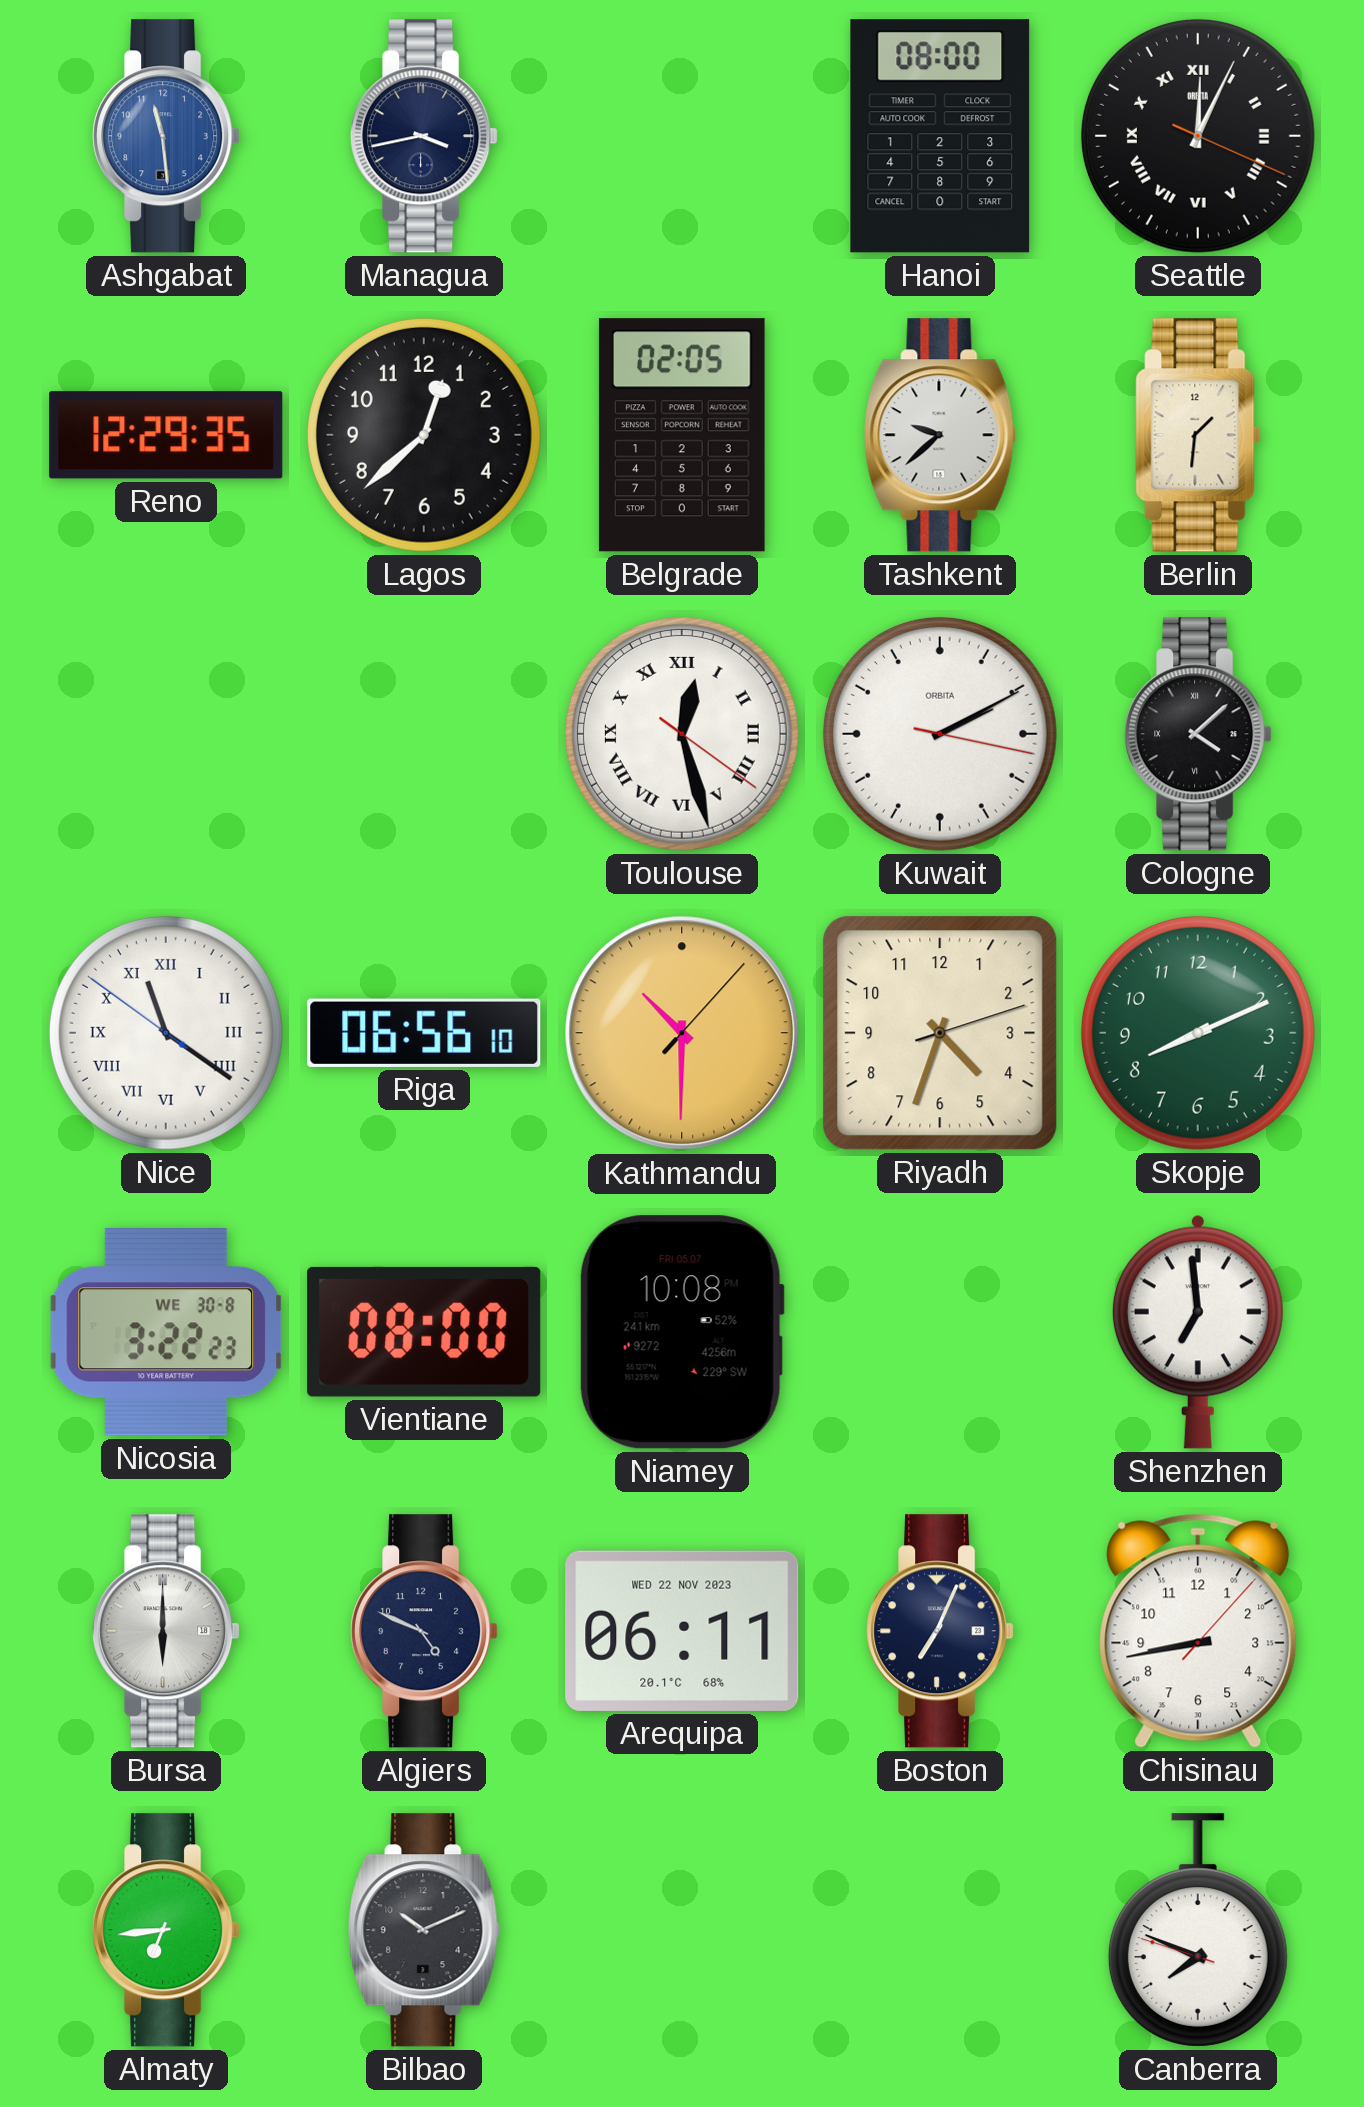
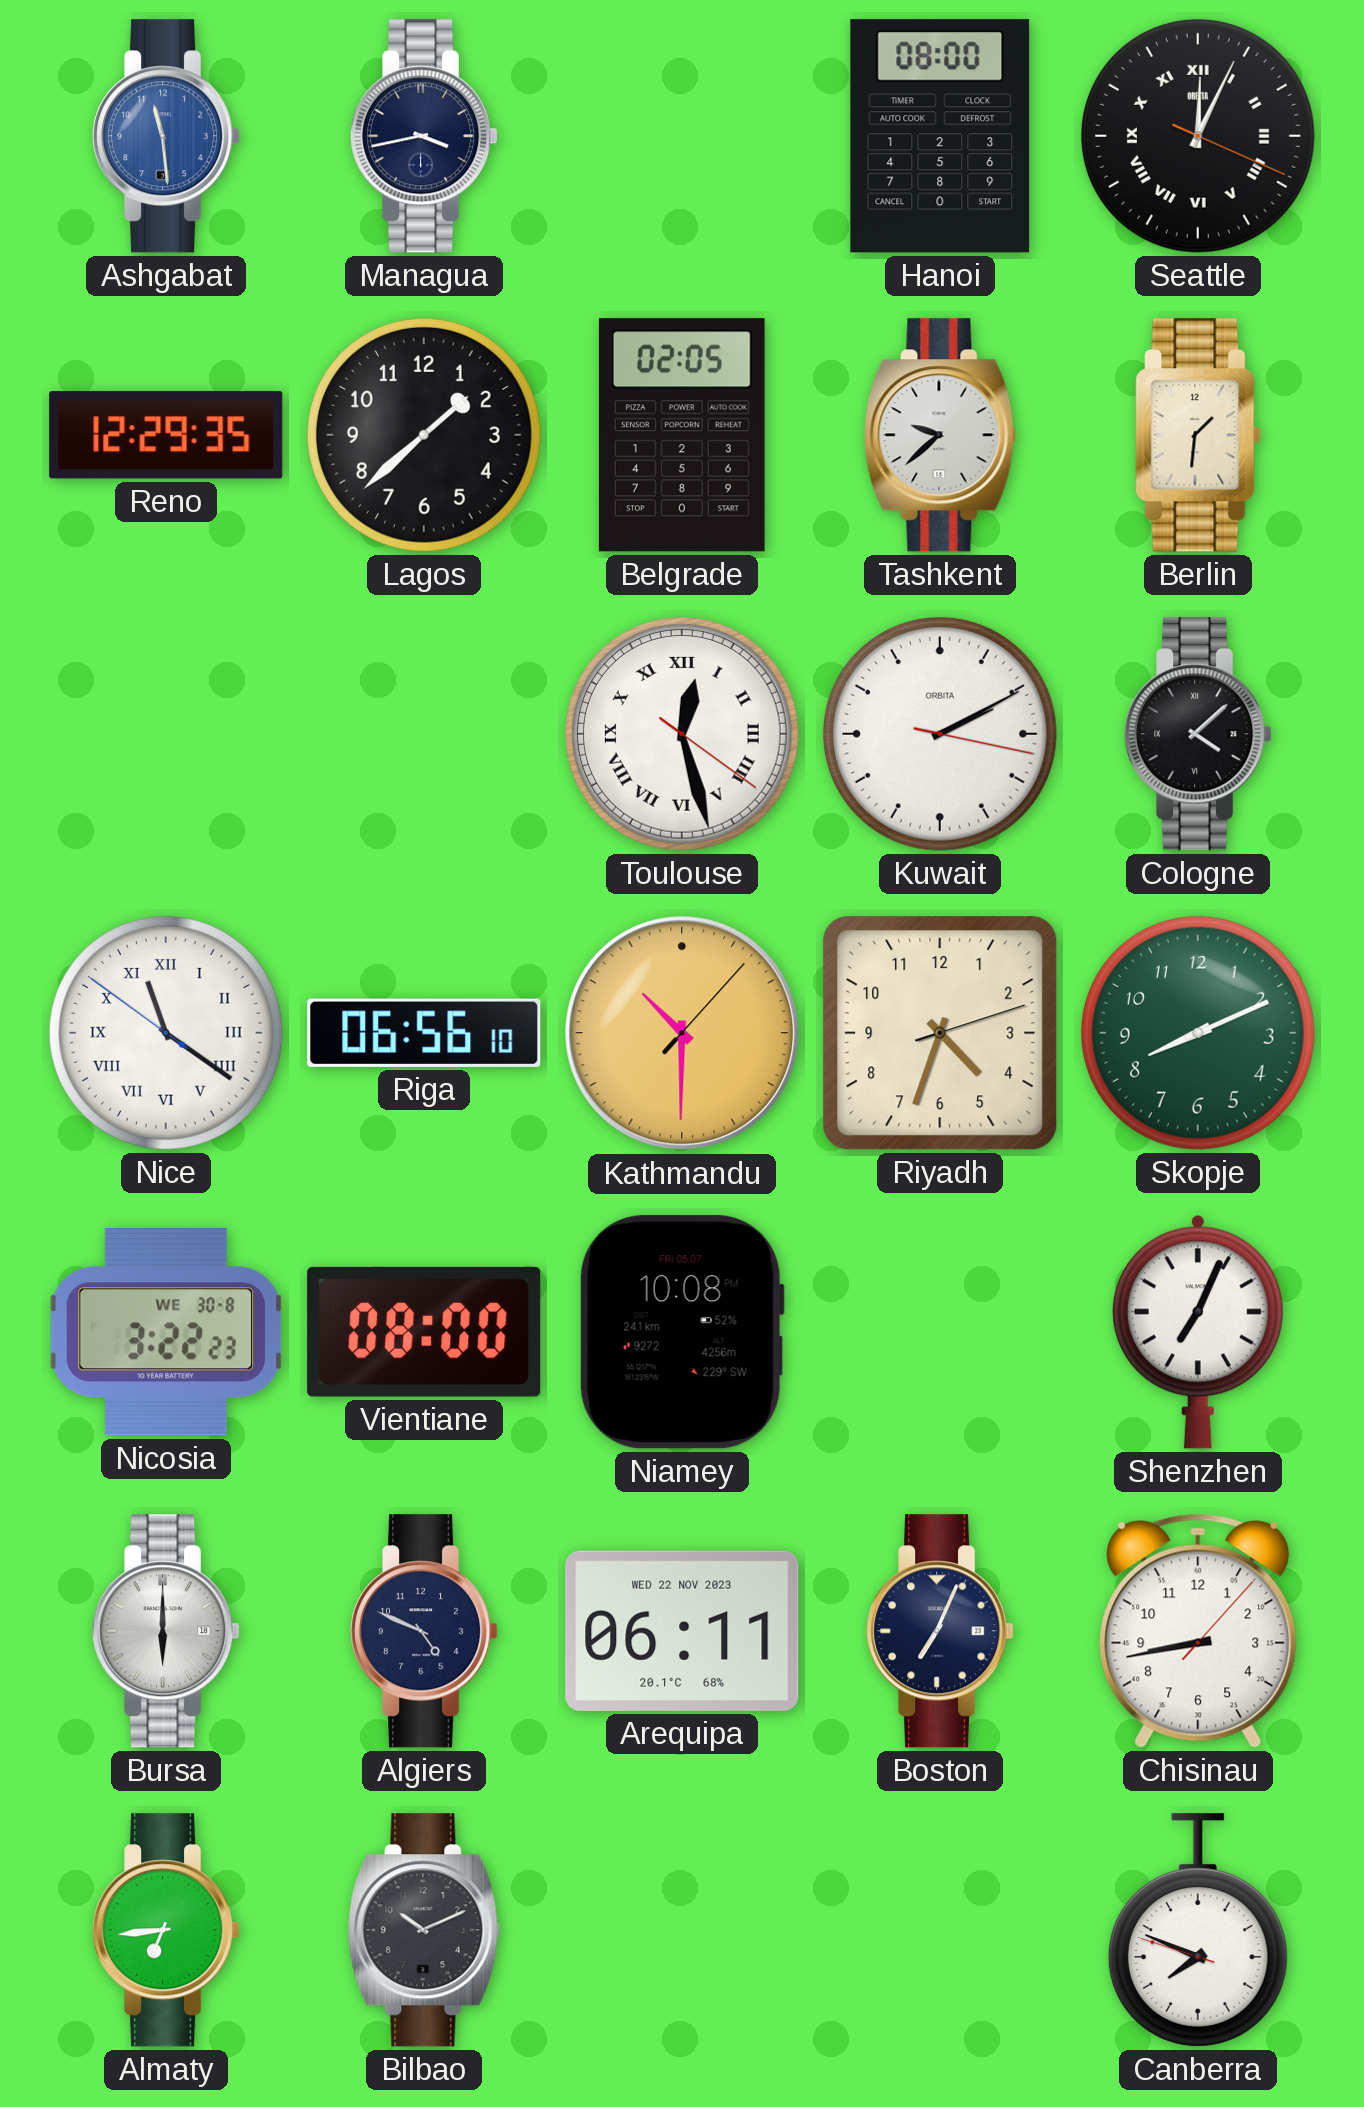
Lagos: 12:38 -> 1:38 (424, 435)
Shenzhen: 6:59 -> 7:04 (1198, 1332)
